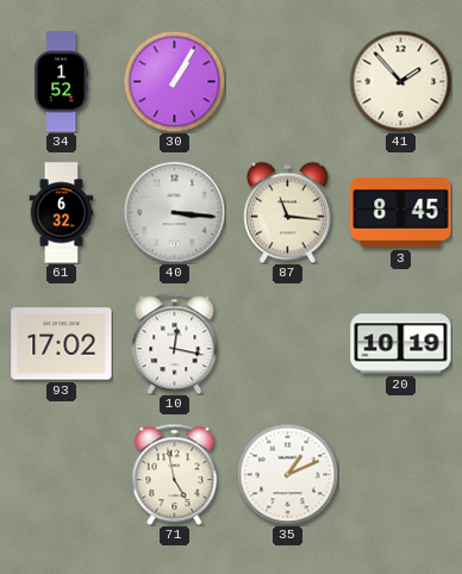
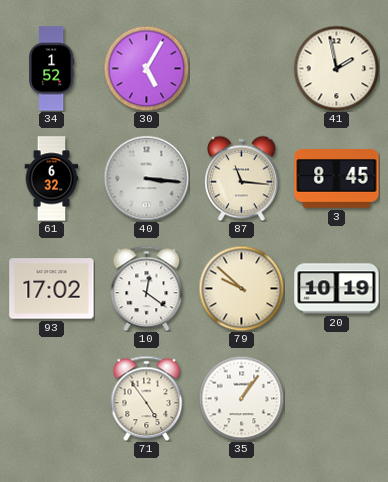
30: 1:05 -> 5:05 (146, 68)
41: 1:53 -> 1:58 (336, 68)
10: 12:17 -> 12:21 (147, 288)
79: none -> 9:52 (241, 288)
71: 4:58 -> 4:54 (147, 398)
35: 1:11 -> 1:06 (241, 398)
